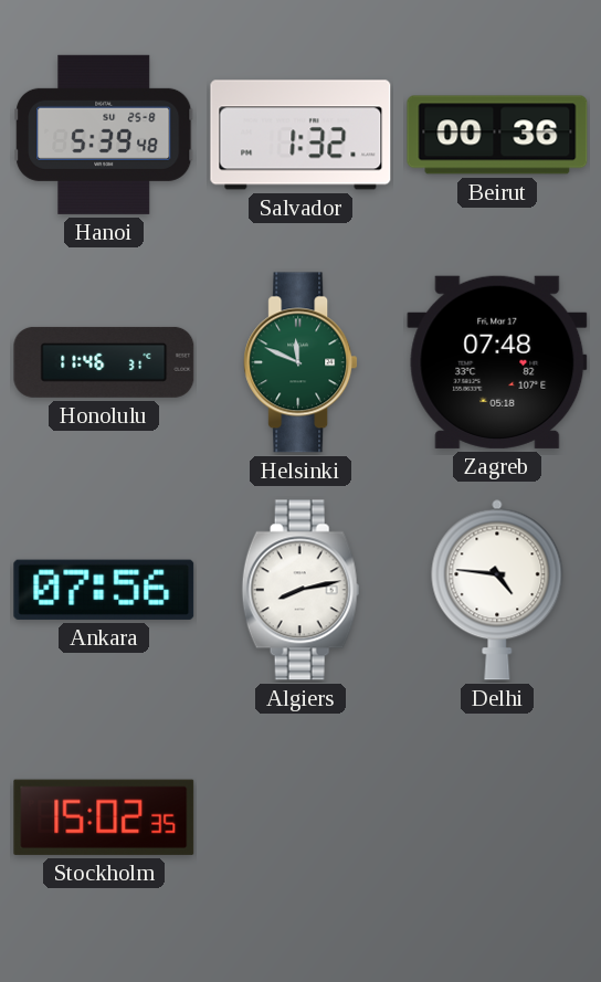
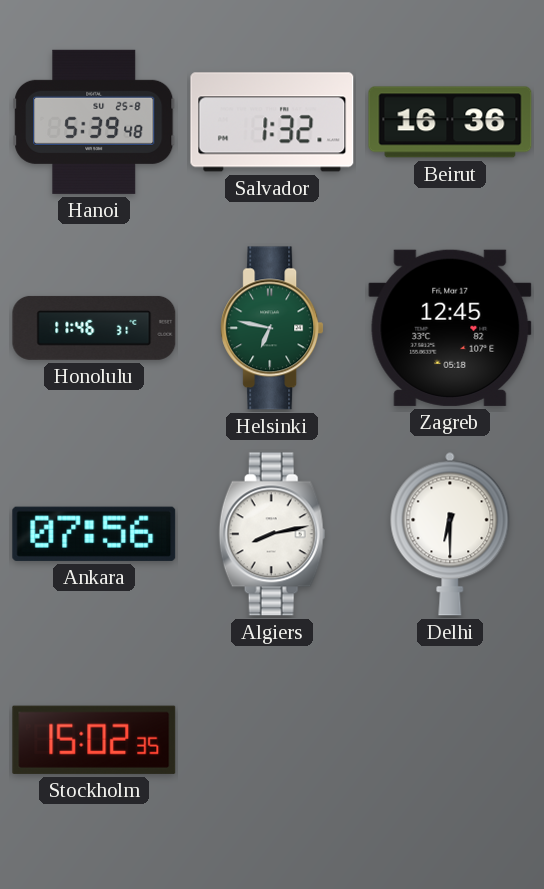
Beirut: 00:36 -> 16:36 (450, 122)
Helsinki: 11:49 -> 6:47 (272, 328)
Zagreb: 07:48 -> 12:45 (450, 328)
Delhi: 4:46 -> 6:30 (450, 534)
